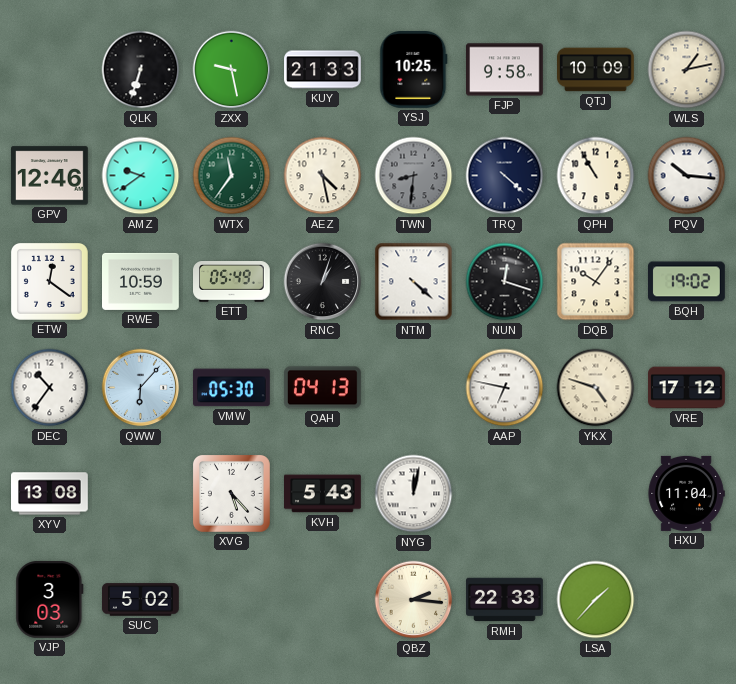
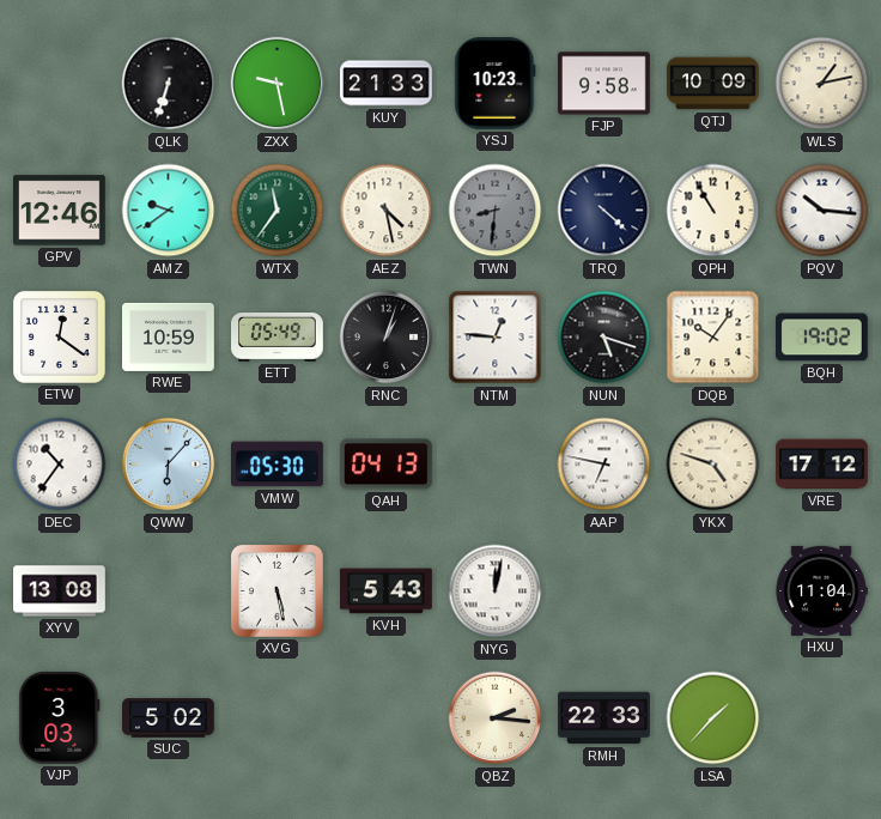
YSJ: 10:25 -> 10:23 (496, 84)
NTM: 4:22 -> 12:46 (496, 338)
NUN: 12:18 -> 5:18 (604, 338)
XVG: 5:23 -> 5:28 (277, 590)
